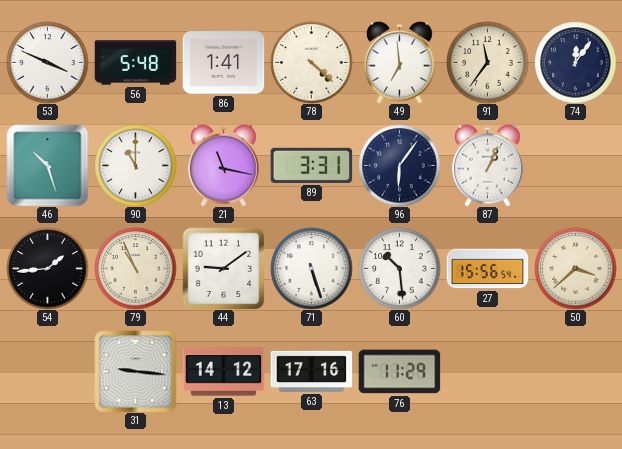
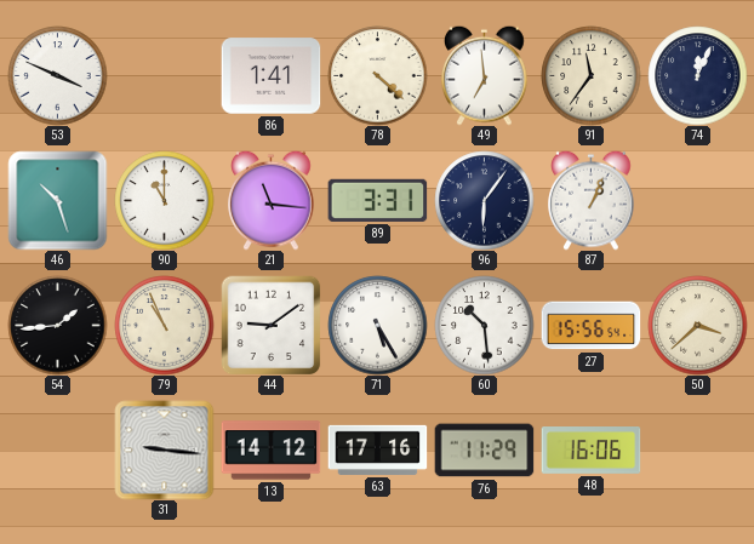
56: 5:48 -> none (135, 63)
74: 12:06 -> 12:04 (697, 75)
21: 11:17 -> 11:16 (272, 200)
71: 5:27 -> 5:25 (377, 325)
48: none -> 16:06 (590, 451)
